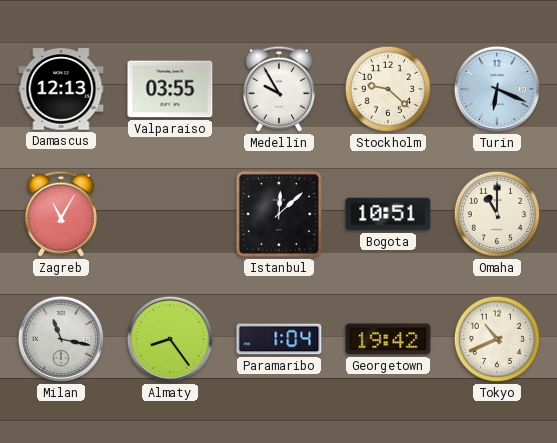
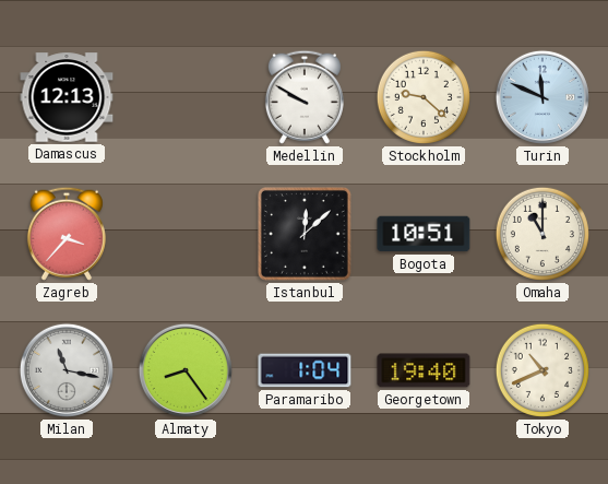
Valparaiso: 03:55 -> none (170, 89)
Medellin: 9:55 -> 9:50 (305, 97)
Turin: 6:19 -> 11:49 (543, 97)
Zagreb: 11:05 -> 3:37 (67, 234)
Georgetown: 19:42 -> 19:40 (424, 370)
